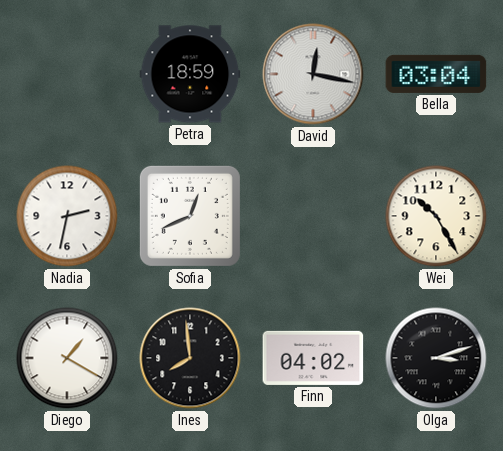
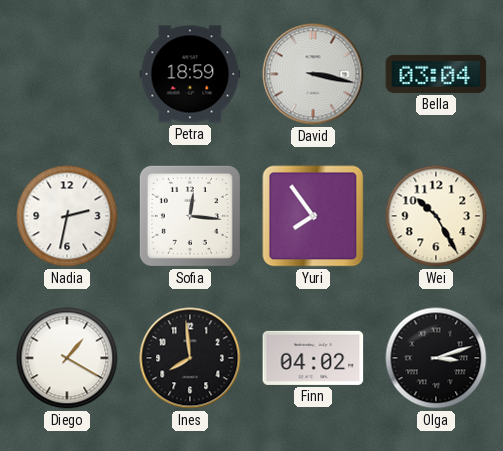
David: 12:17 -> 3:17 (313, 74)
Sofia: 12:41 -> 12:16 (190, 216)
Yuri: none -> 7:54 (313, 216)
